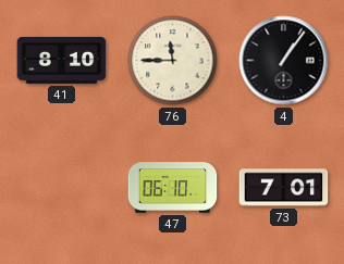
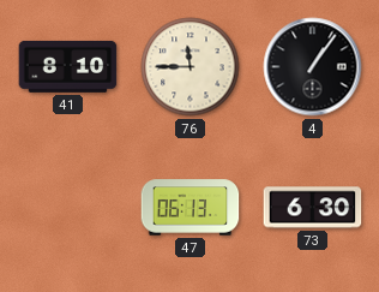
47: 06:10 -> 06:13 (191, 208)
73: 7:01 -> 6:30 (313, 208)
